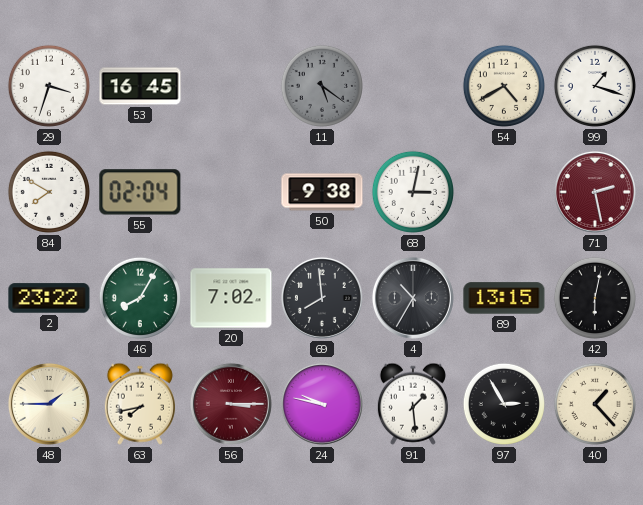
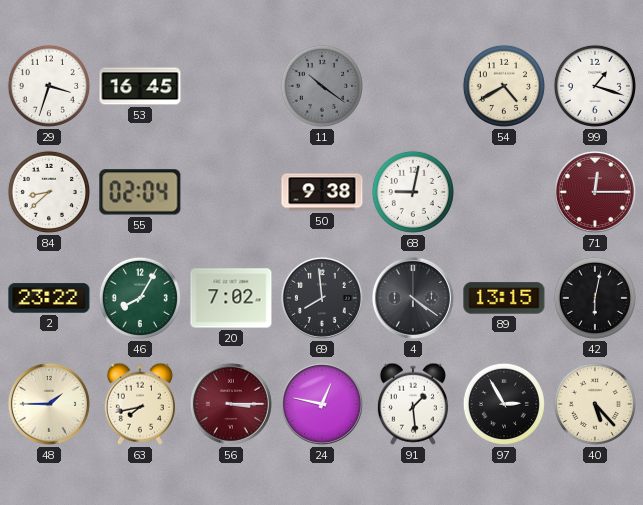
11: 5:21 -> 10:21 (322, 86)
84: 7:50 -> 8:38 (49, 192)
68: 3:02 -> 9:02 (413, 192)
71: 2:28 -> 12:15 (595, 192)
4: 10:35 -> 4:21 (413, 298)
24: 9:47 -> 12:47 (322, 404)
40: 1:23 -> 5:23 (595, 404)
